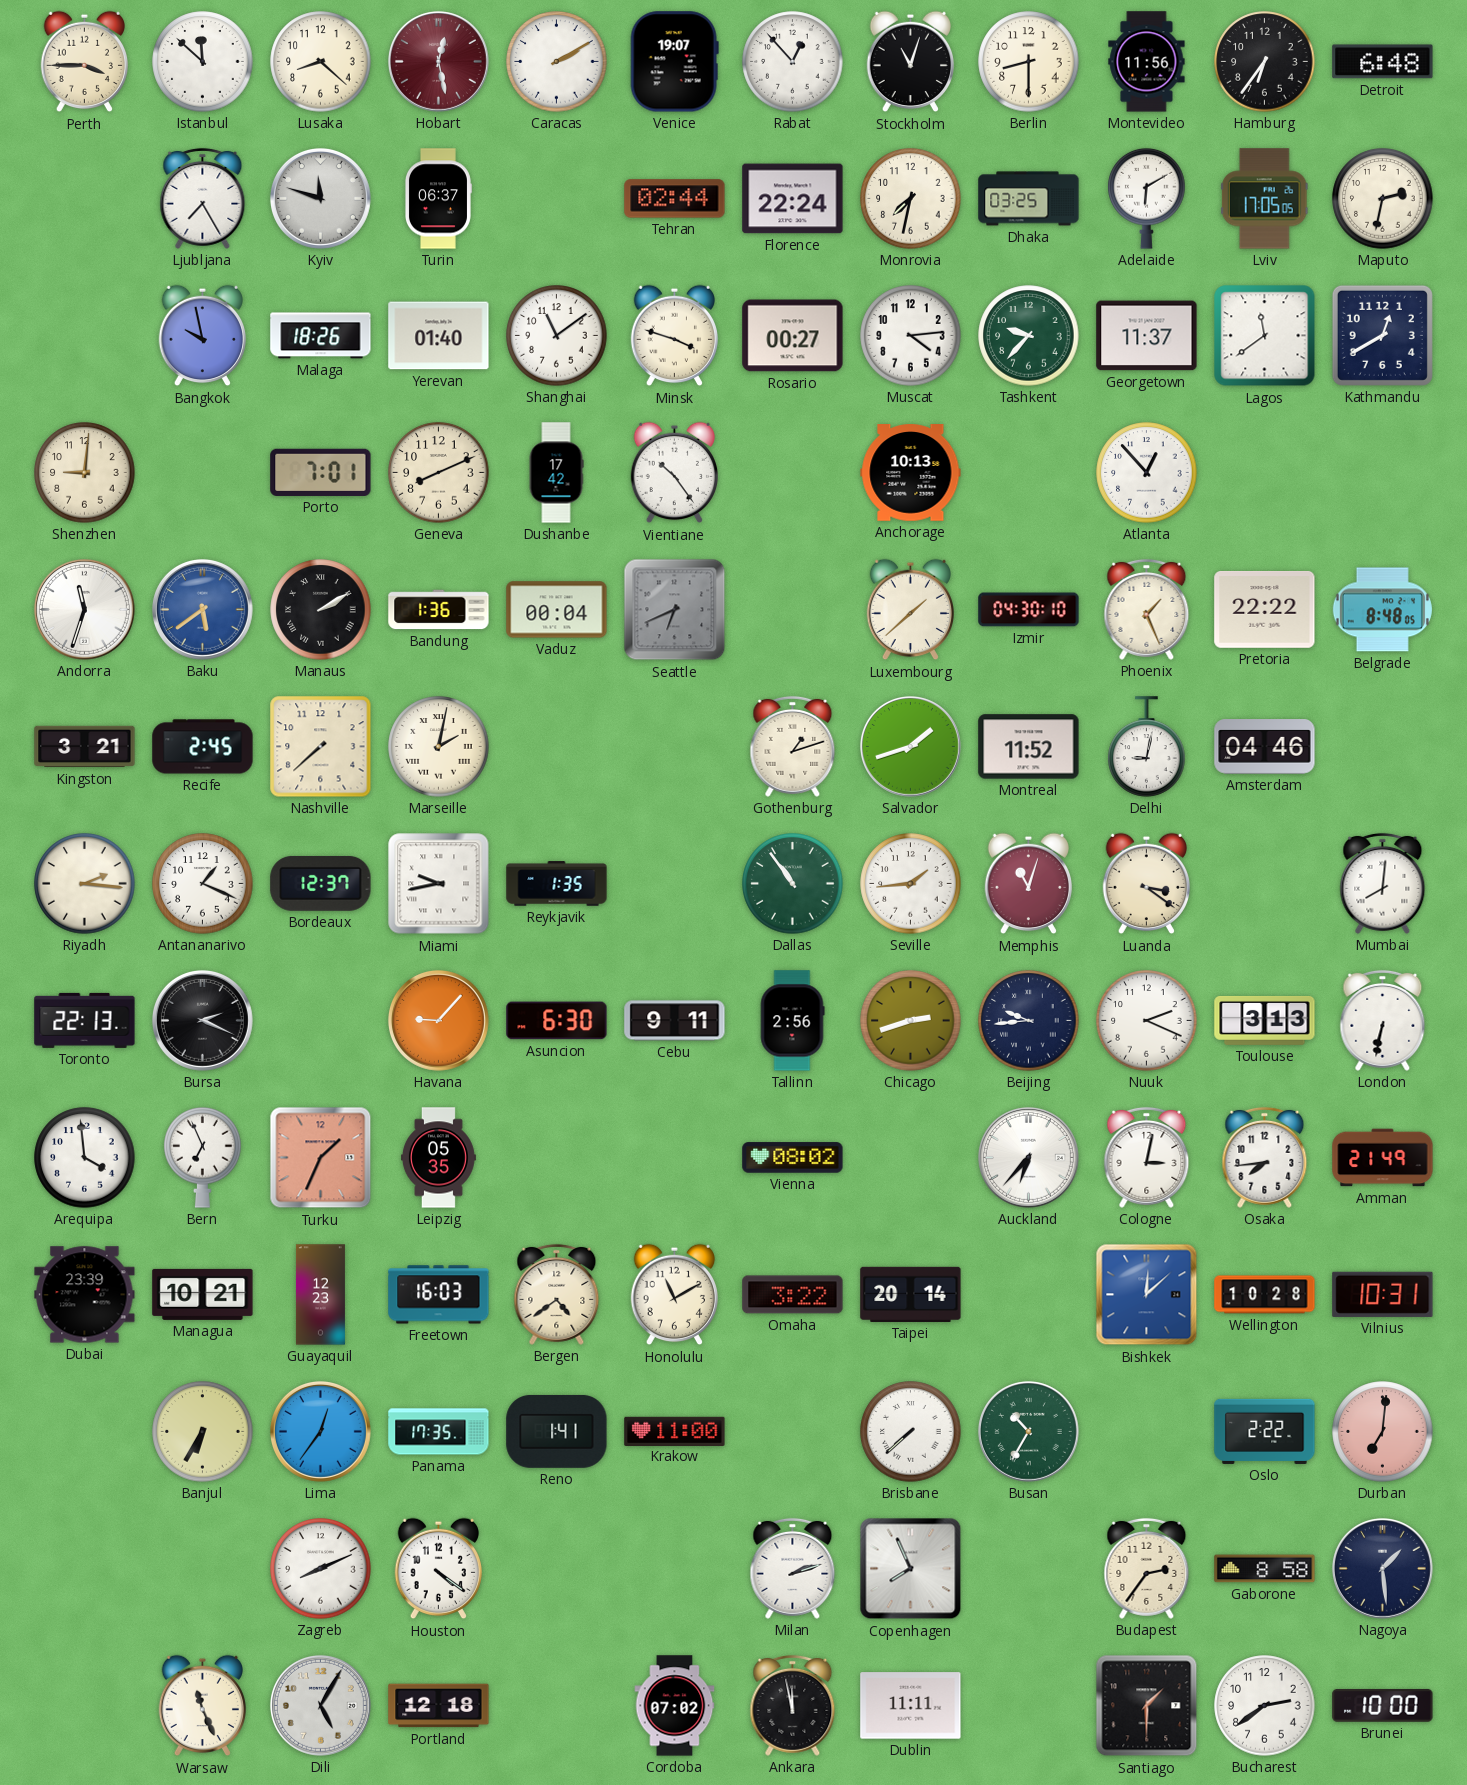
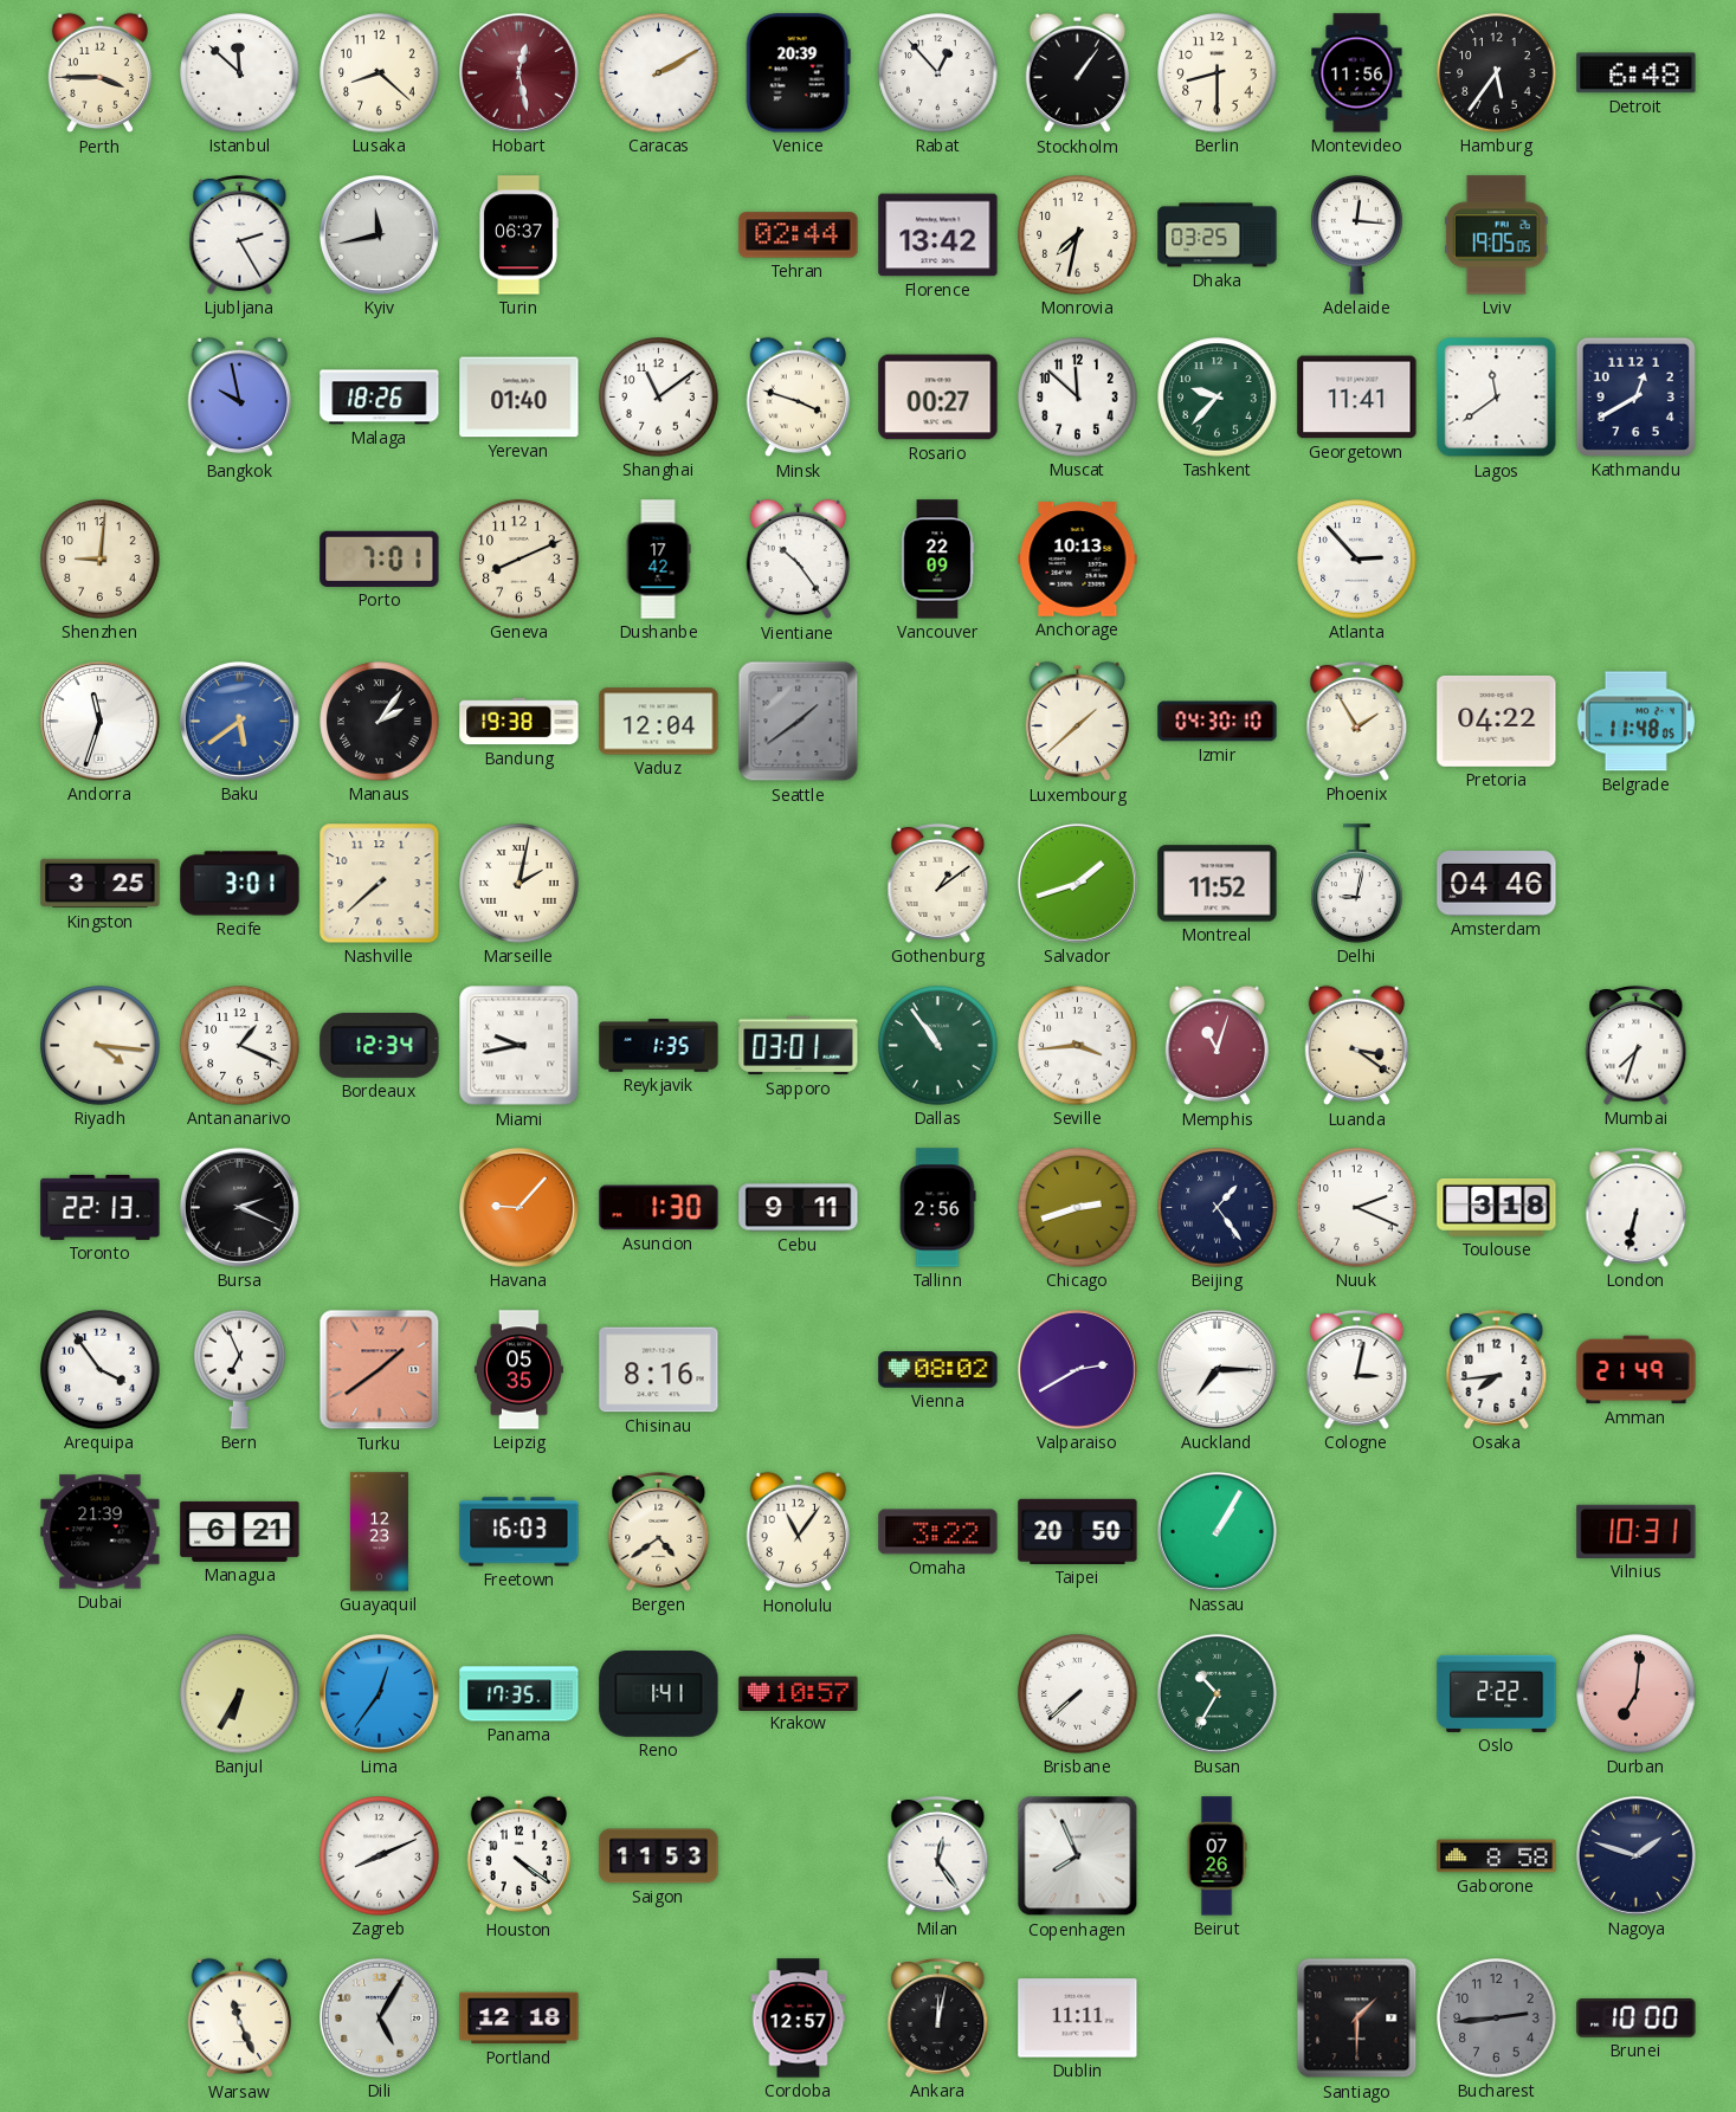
Venice: 19:07 -> 20:39 (798, 73)
Stockholm: 11:03 -> 1:06 (1077, 73)
Hamburg: 6:36 -> 5:36 (1497, 73)
Ljubljana: 7:25 -> 2:25 (240, 234)
Kyiv: 11:48 -> 11:43 (379, 234)
Florence: 22:24 -> 13:42 (938, 235)
Adelaide: 6:10 -> 12:16 (1357, 234)
Lviv: 17:05 -> 19:05 (1496, 235)
Maputo: 2:32 -> none (1383, 199)
Muscat: 4:14 -> 11:52 (1078, 398)
Georgetown: 11:37 -> 11:41 (1357, 398)
Vancouver: none -> 22:09 (937, 560)
Atlanta: 12:53 -> 2:53 (1357, 560)
Manaus: 2:10 -> 2:06 (380, 722)
Bandung: 1:36 -> 19:38 (519, 722)
Vaduz: 00:04 -> 12:04 (659, 722)
Seattle: 6:41 -> 1:39 (799, 722)
Phoenix: 1:26 -> 1:55 (1357, 721)
Pretoria: 22:22 -> 04:22 (1497, 721)
Belgrade: 8:48 -> 11:48 (1635, 722)
Kingston: 3:21 -> 3:25 (101, 884)
Recife: 2:45 -> 3:01 (240, 884)
Gothenburg: 1:12 -> 1:09 (938, 883)
Riyadh: 2:16 -> 4:16 (101, 1046)
Bordeaux: 12:37 -> 12:34 (380, 1045)
Sapporo: none -> 03:01 (799, 1046)
Seville: 1:44 -> 3:44 (1078, 1046)
Mumbai: 8:01 -> 7:33 (1637, 1045)
Asuncion: 6:30 -> 1:30 (659, 1208)
Beijing: 9:44 -> 1:24 (1218, 1208)
Toulouse: 3:13 -> 3:18 (1497, 1207)
Arequipa: 3:59 -> 3:54 (101, 1370)
Turku: 1:34 -> 1:39 (380, 1370)
Chisinau: none -> 8:16 (659, 1370)
Valparaiso: none -> 2:40 (1077, 1369)
Auckland: 6:37 -> 7:15 (1217, 1369)
Dubai: 23:39 -> 21:39 (101, 1532)
Managua: 10:21 -> 6:21 (240, 1531)
Honolulu: 11:10 -> 11:06 (798, 1532)
Taipei: 20:14 -> 20:50 (1078, 1531)
Nassau: none -> 1:05 (1217, 1531)
Bishkek: 12:08 -> none (1147, 1295)
Wellington: 10:28 -> none (1265, 1295)
Krakow: 11:00 -> 10:57 (799, 1693)
Saigon: none -> 11:53 (659, 1856)
Milan: 2:12 -> 12:24 (938, 1855)
Beirut: none -> 07:26 (1217, 1856)
Budapest: 2:36 -> none (1147, 1568)
Nagoya: 1:29 -> 1:48 (1635, 1855)
Cordoba: 07:02 -> 12:57 (799, 2019)
Ankara: 11:58 -> 12:02 (938, 2017)
Bucharest: 2:39 -> 2:44 (1497, 2019)
Bucharest dial: white -> grey (1497, 2019)
